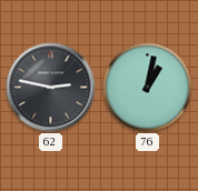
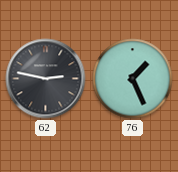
76: 1:02 -> 1:26 (133, 79)
